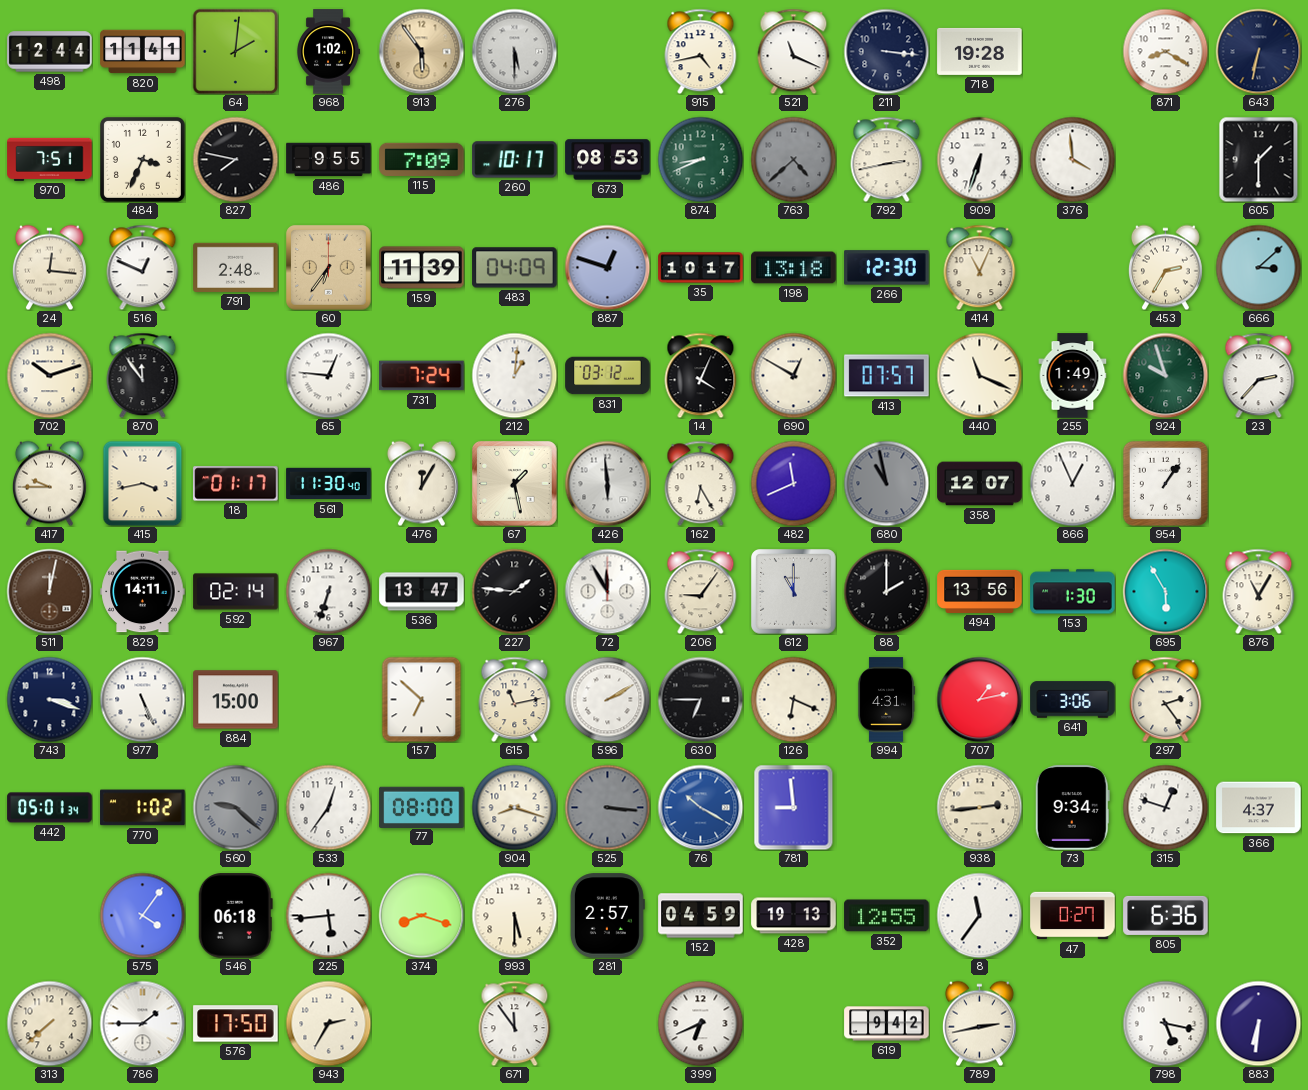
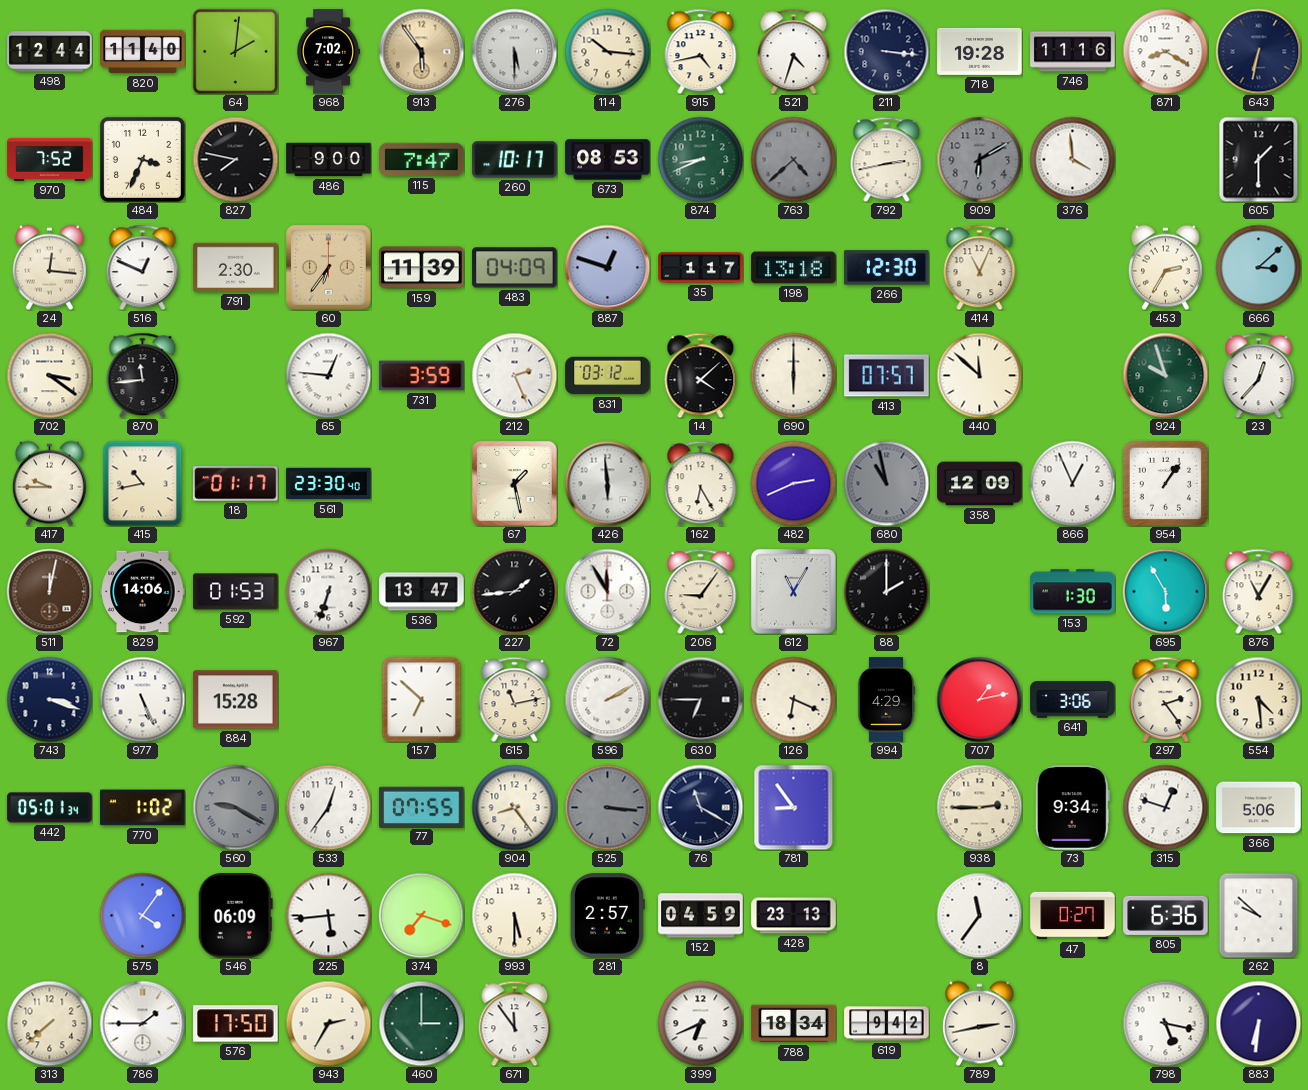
820: 11:41 -> 11:40 (143, 52)
968: 1:02 -> 7:02 (328, 52)
114: none -> 10:16 (607, 51)
521: 11:19 -> 4:33 (794, 51)
746: none -> 11:16 (1073, 52)
970: 7:51 -> 7:52 (50, 159)
486: 9:55 -> 9:00 (329, 160)
115: 7:09 -> 7:47 (422, 159)
909: 6:33 -> 6:10 (979, 159)
909 dial: white -> grey (979, 159)
791: 2:48 -> 2:30 (236, 267)
35: 10:17 -> 1:17 (701, 268)
702: 10:12 -> 3:21 (49, 375)
870: 11:54 -> 11:44 (143, 375)
731: 7:24 -> 3:59 (422, 376)
212: 1:01 -> 2:26 (514, 375)
14: 4:04 -> 4:08 (701, 375)
690: 12:50 -> 6:00 (793, 375)
440: 11:19 -> 11:52 (979, 375)
255: 1:49 -> none (1073, 376)
23: 2:37 -> 12:37 (1259, 375)
415: 3:43 -> 10:43 (143, 483)
561: 11:30 -> 23:30 (329, 484)
476: 12:05 -> none (421, 483)
482: 11:41 -> 2:41 (793, 483)
358: 12:07 -> 12:09 (980, 484)
829: 14:11 -> 14:06 (143, 592)
592: 02:14 -> 01:53 (236, 592)
227: 1:46 -> 1:44 (514, 591)
612: 11:00 -> 11:05 (794, 592)
494: 13:56 -> none (980, 591)
884: 15:00 -> 15:28 (236, 700)
994: 4:31 -> 4:29 (886, 700)
554: none -> 4:29 (1258, 699)
560: 9:22 -> 9:20 (235, 807)
77: 08:00 -> 07:55 (422, 807)
904: 8:18 -> 8:24 (514, 807)
76: 10:20 -> 11:20 (700, 807)
76 dial: blue -> navy (700, 807)
781: 8:59 -> 8:54 (794, 807)
938: 2:44 -> 2:45 (979, 807)
366: 4:37 -> 5:06 (1259, 808)
546: 06:18 -> 06:09 (235, 916)
374: 8:18 -> 7:18 (421, 915)
428: 19:13 -> 23:13 (794, 916)
352: 12:55 -> none (887, 916)
262: none -> 9:52 (1259, 915)
460: none -> 3:00 (421, 1023)
788: none -> 18:34 (794, 1024)
